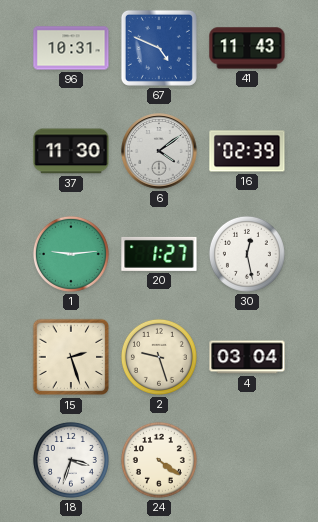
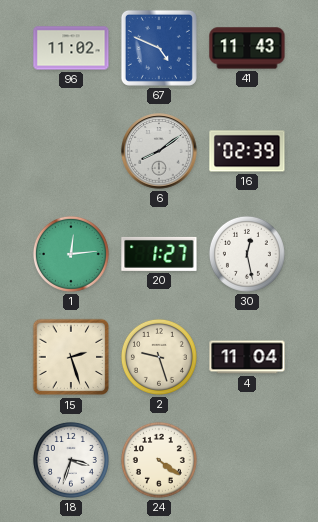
96: 10:31 -> 11:02 (71, 48)
37: 11:30 -> none (71, 151)
6: 4:09 -> 8:09 (159, 151)
1: 9:14 -> 12:14 (71, 254)
4: 03:04 -> 11:04 (247, 357)
